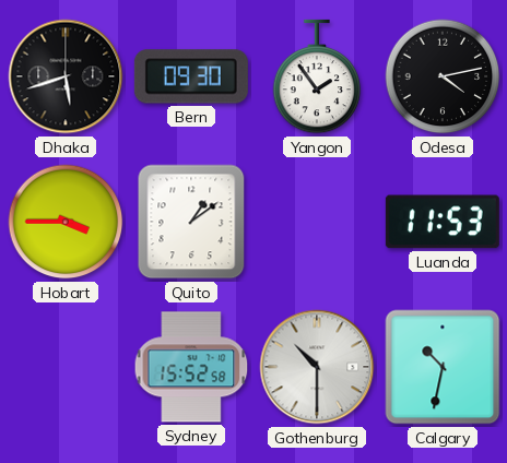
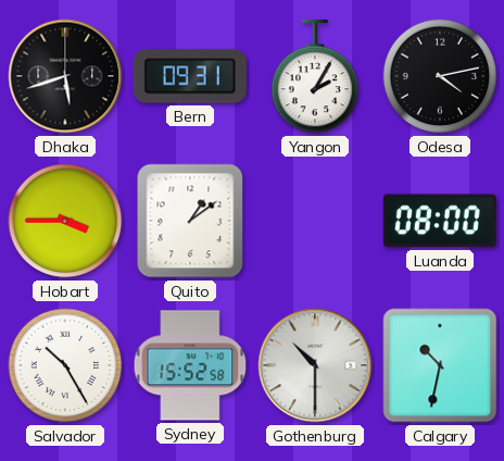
Bern: 09:30 -> 09:31 (190, 76)
Yangon: 1:54 -> 2:05 (315, 76)
Luanda: 11:53 -> 08:00 (440, 221)
Salvador: none -> 10:25 (65, 365)
